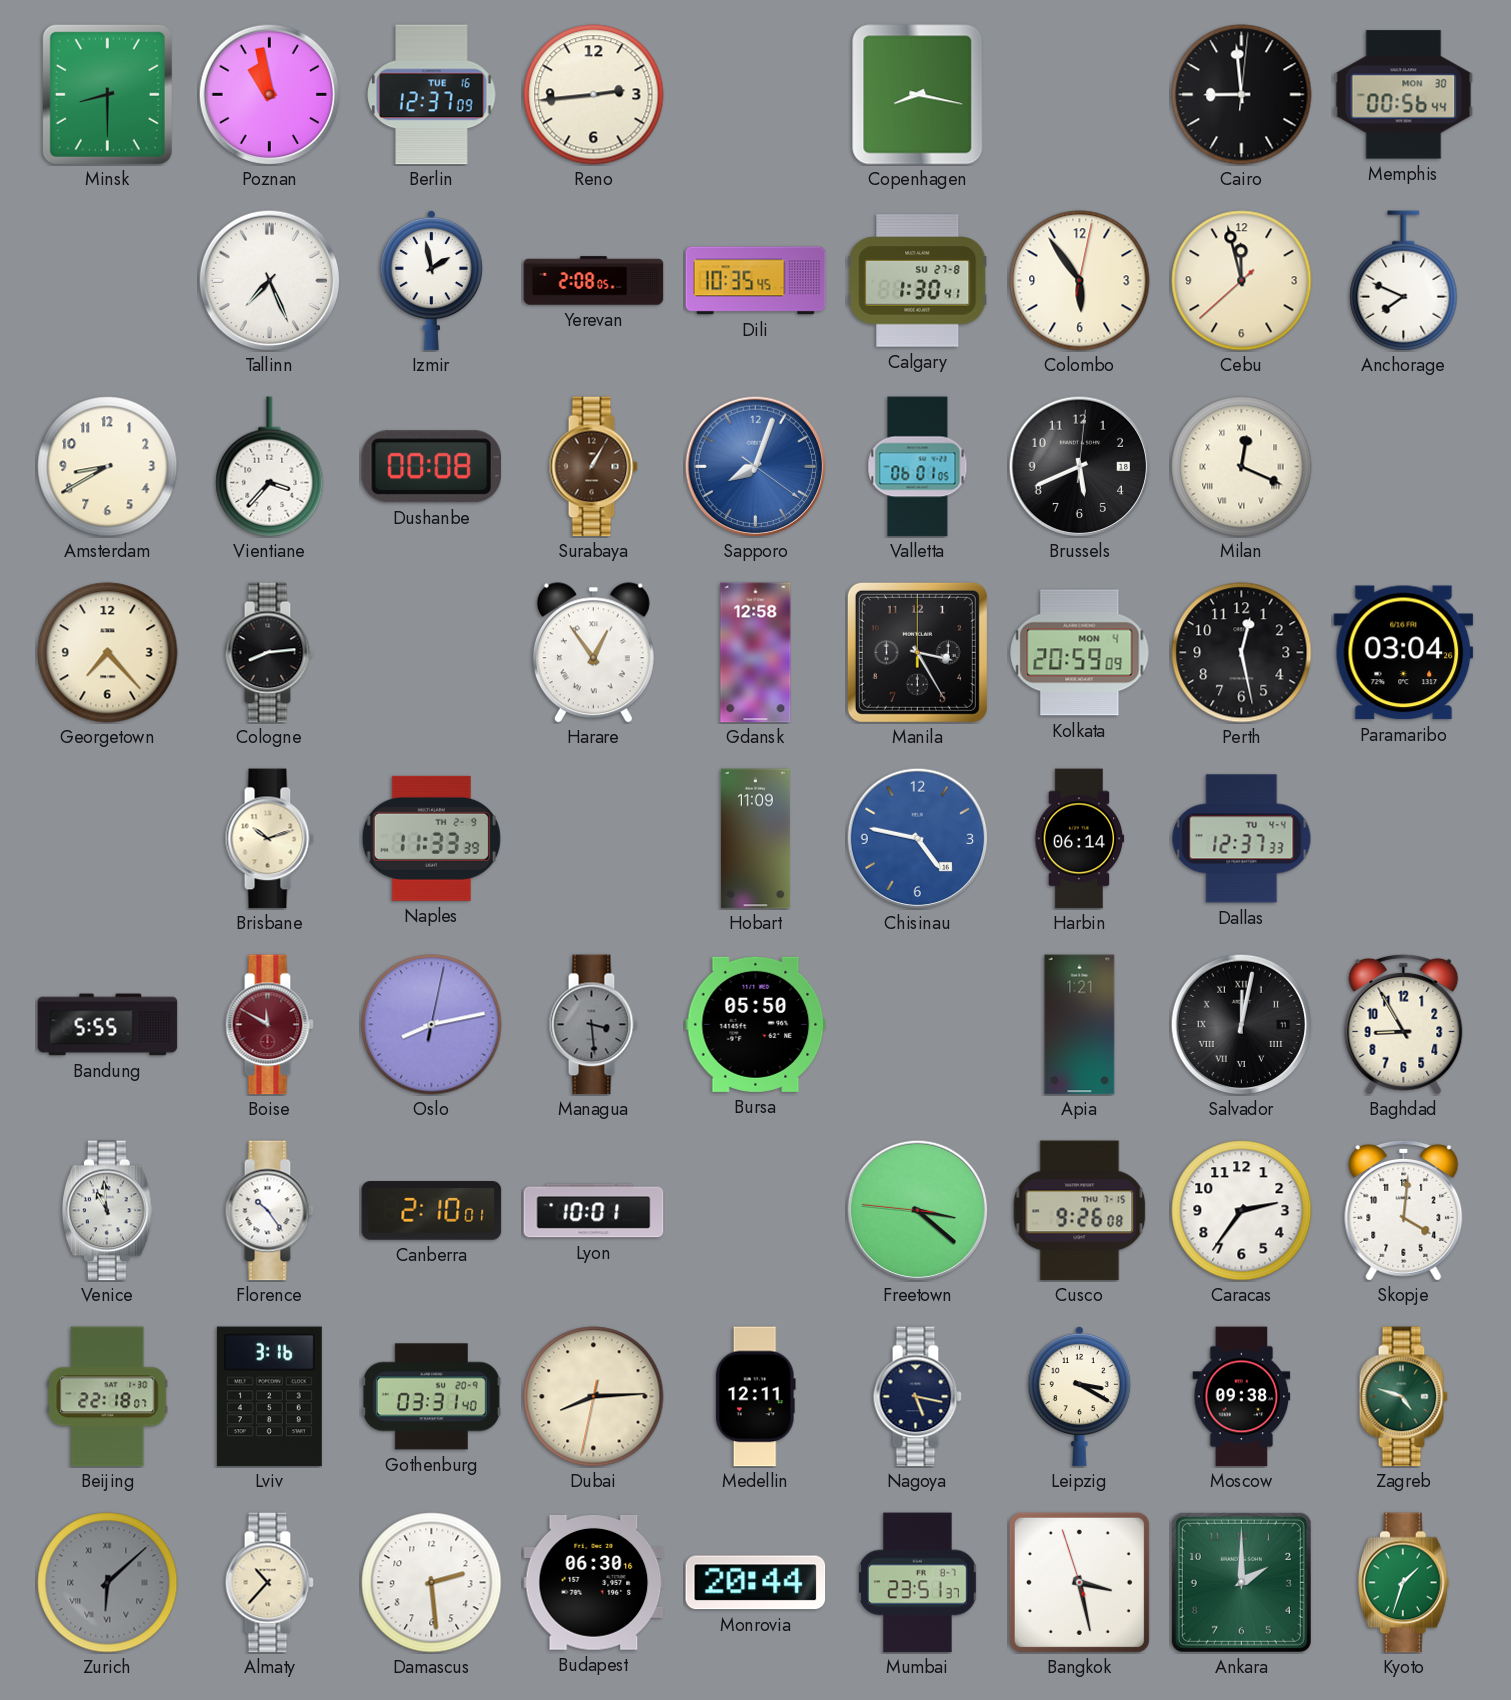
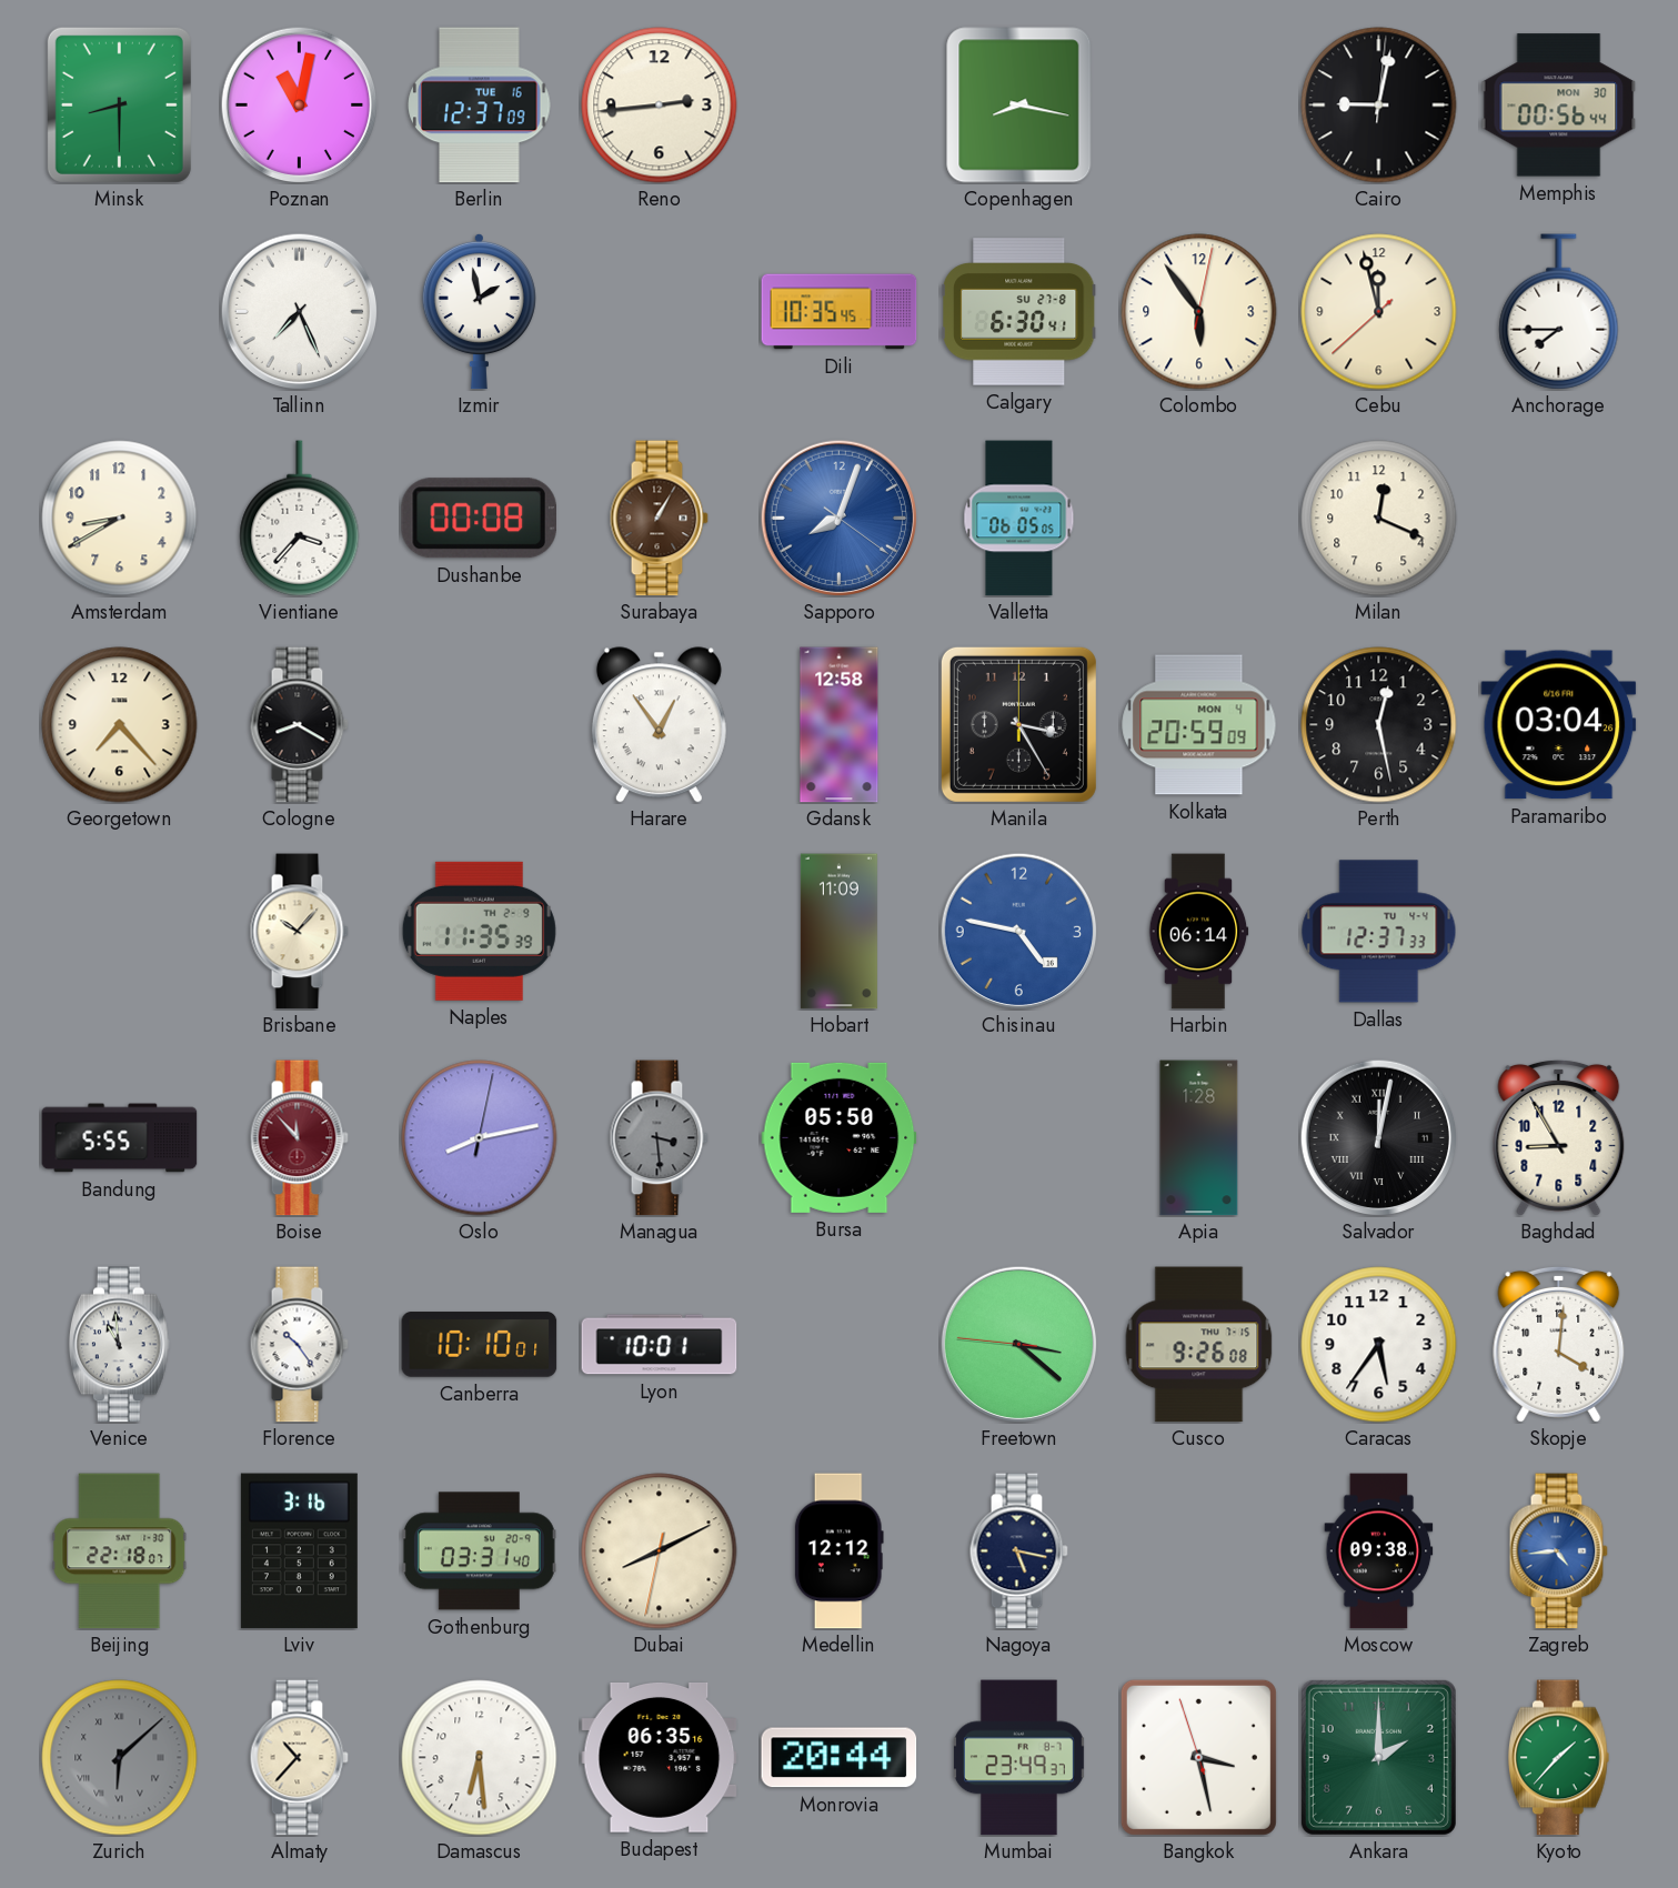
Poznan: 10:58 -> 11:02 (299, 104)
Cairo: 8:59 -> 9:02 (1379, 106)
Yerevan: 2:08 -> none (594, 281)
Calgary: 1:30 -> 6:30 (1019, 312)
Anchorage: 7:49 -> 7:45 (1559, 312)
Valletta: 06:01 -> 06:05 (1019, 519)
Brussels: 5:41 -> none (1079, 466)
Milan numerals: Roman -> Arabic (1379, 519)
Cologne: 8:14 -> 8:20 (299, 725)
Brisbane: 10:12 -> 10:07 (299, 932)
Naples: 11:33 -> 11:35 (479, 931)
Boise: 11:50 -> 11:53 (299, 1138)
Apia: 1:21 -> 1:28 (1199, 1138)
Canberra: 2:10 -> 10:10 (480, 1345)
Caracas: 2:36 -> 5:36 (1379, 1345)
Dubai: 8:14 -> 8:10 (660, 1551)
Medellin: 12:11 -> 12:12 (838, 1551)
Leipzig: 3:20 -> none (1079, 1396)
Zagreb: 4:48 -> 4:44 (1558, 1551)
Zagreb dial: green -> blue (1558, 1551)
Damascus: 2:29 -> 6:29 (480, 1758)
Budapest: 06:30 -> 06:35 (660, 1757)
Mumbai: 23:51 -> 23:49 (1018, 1758)
Kyoto: 1:33 -> 1:37 (1558, 1758)
